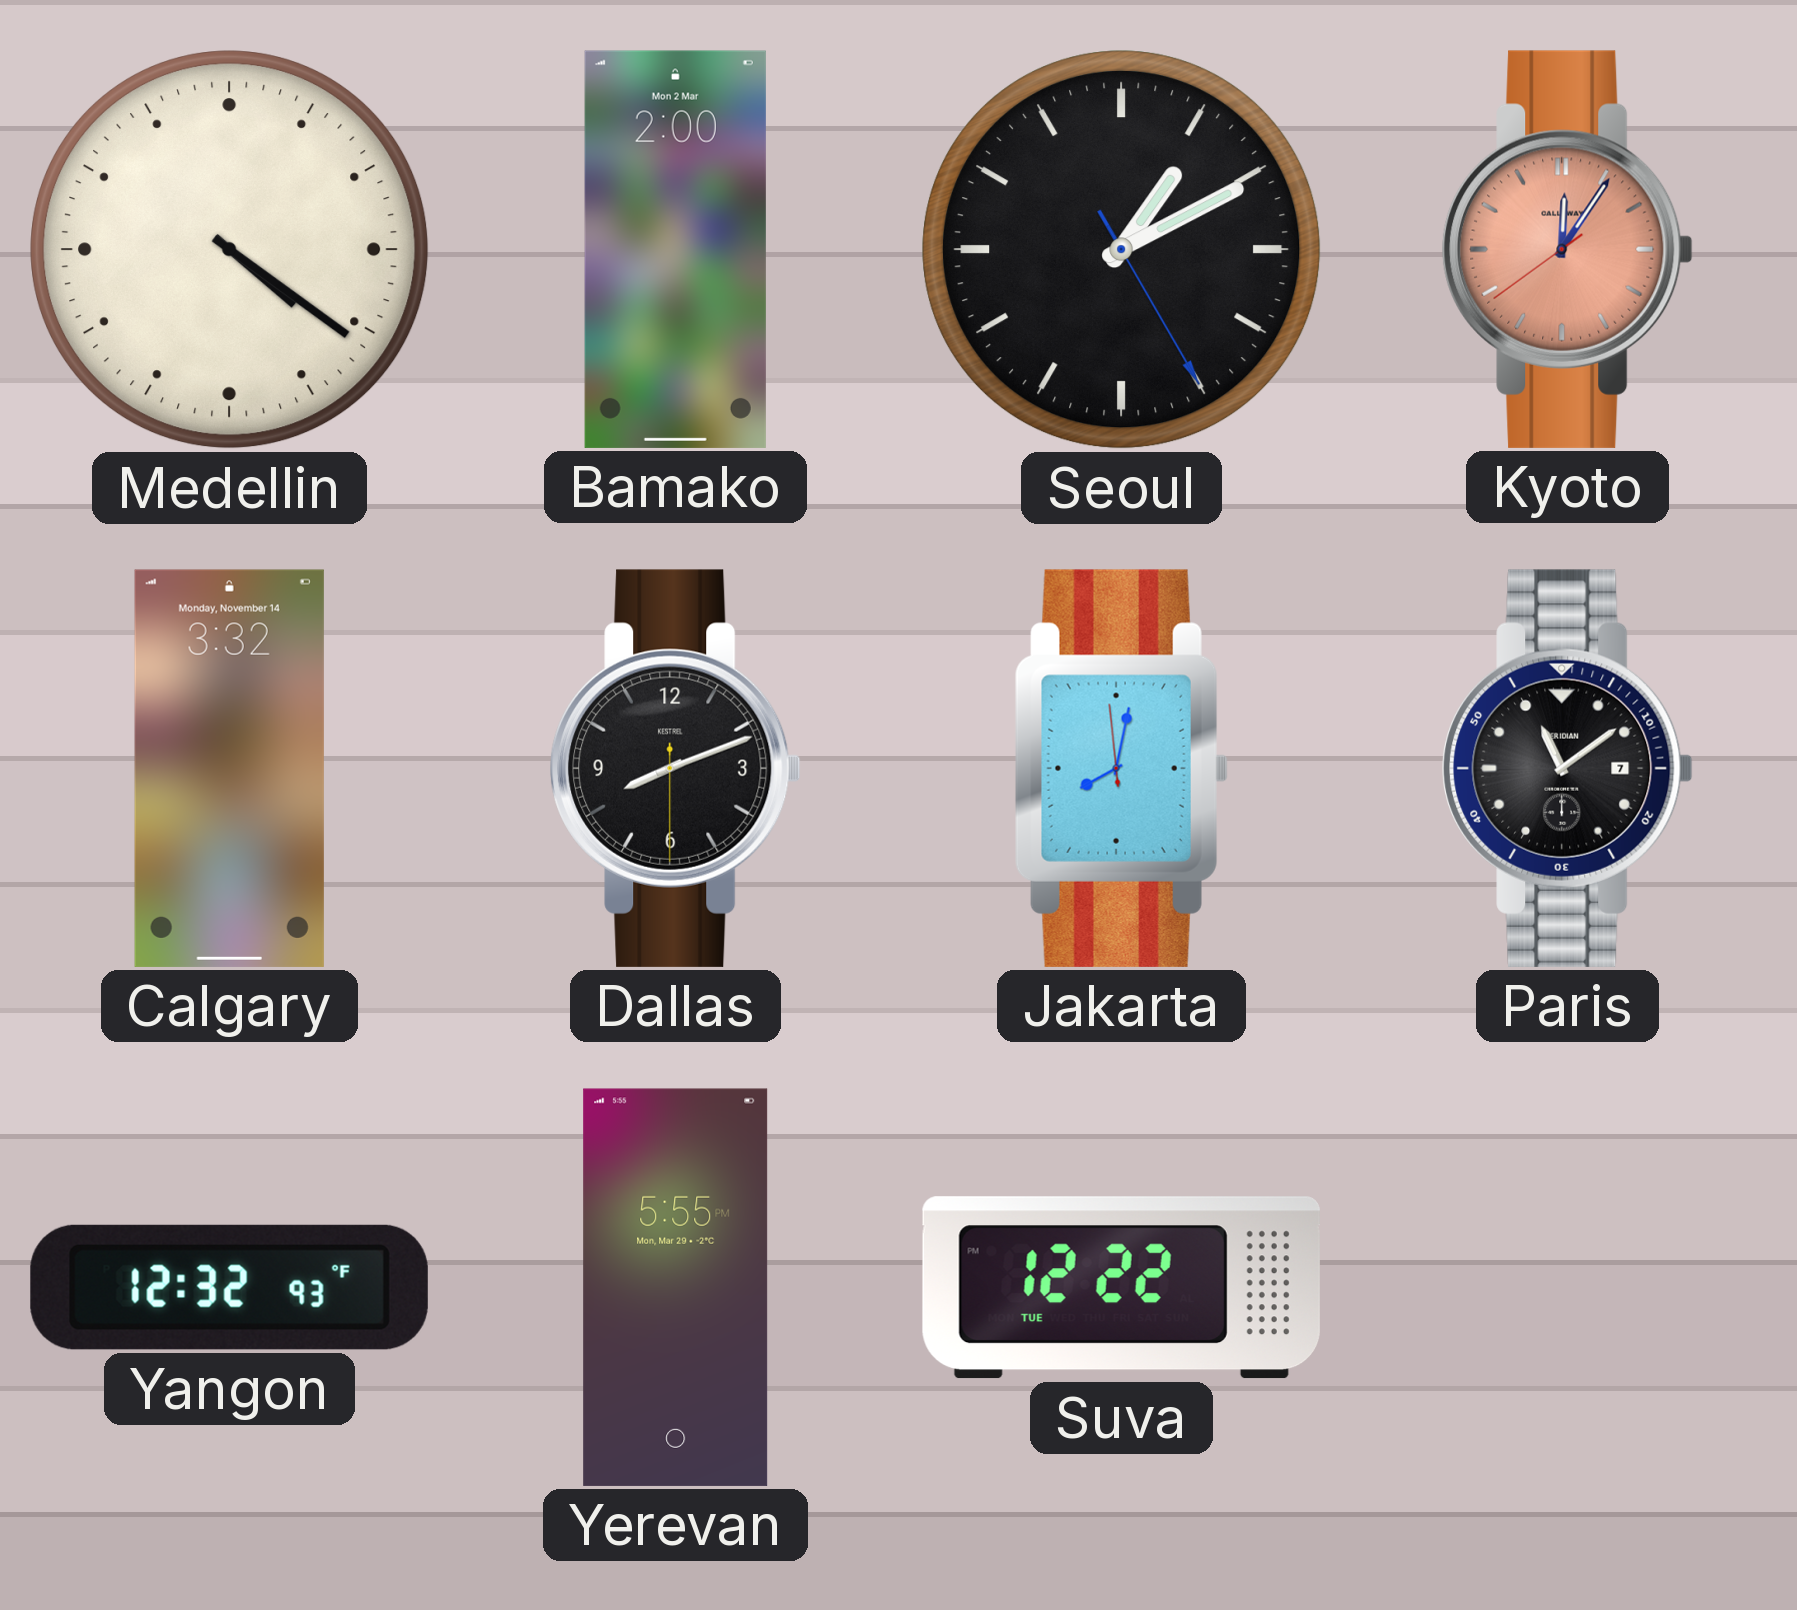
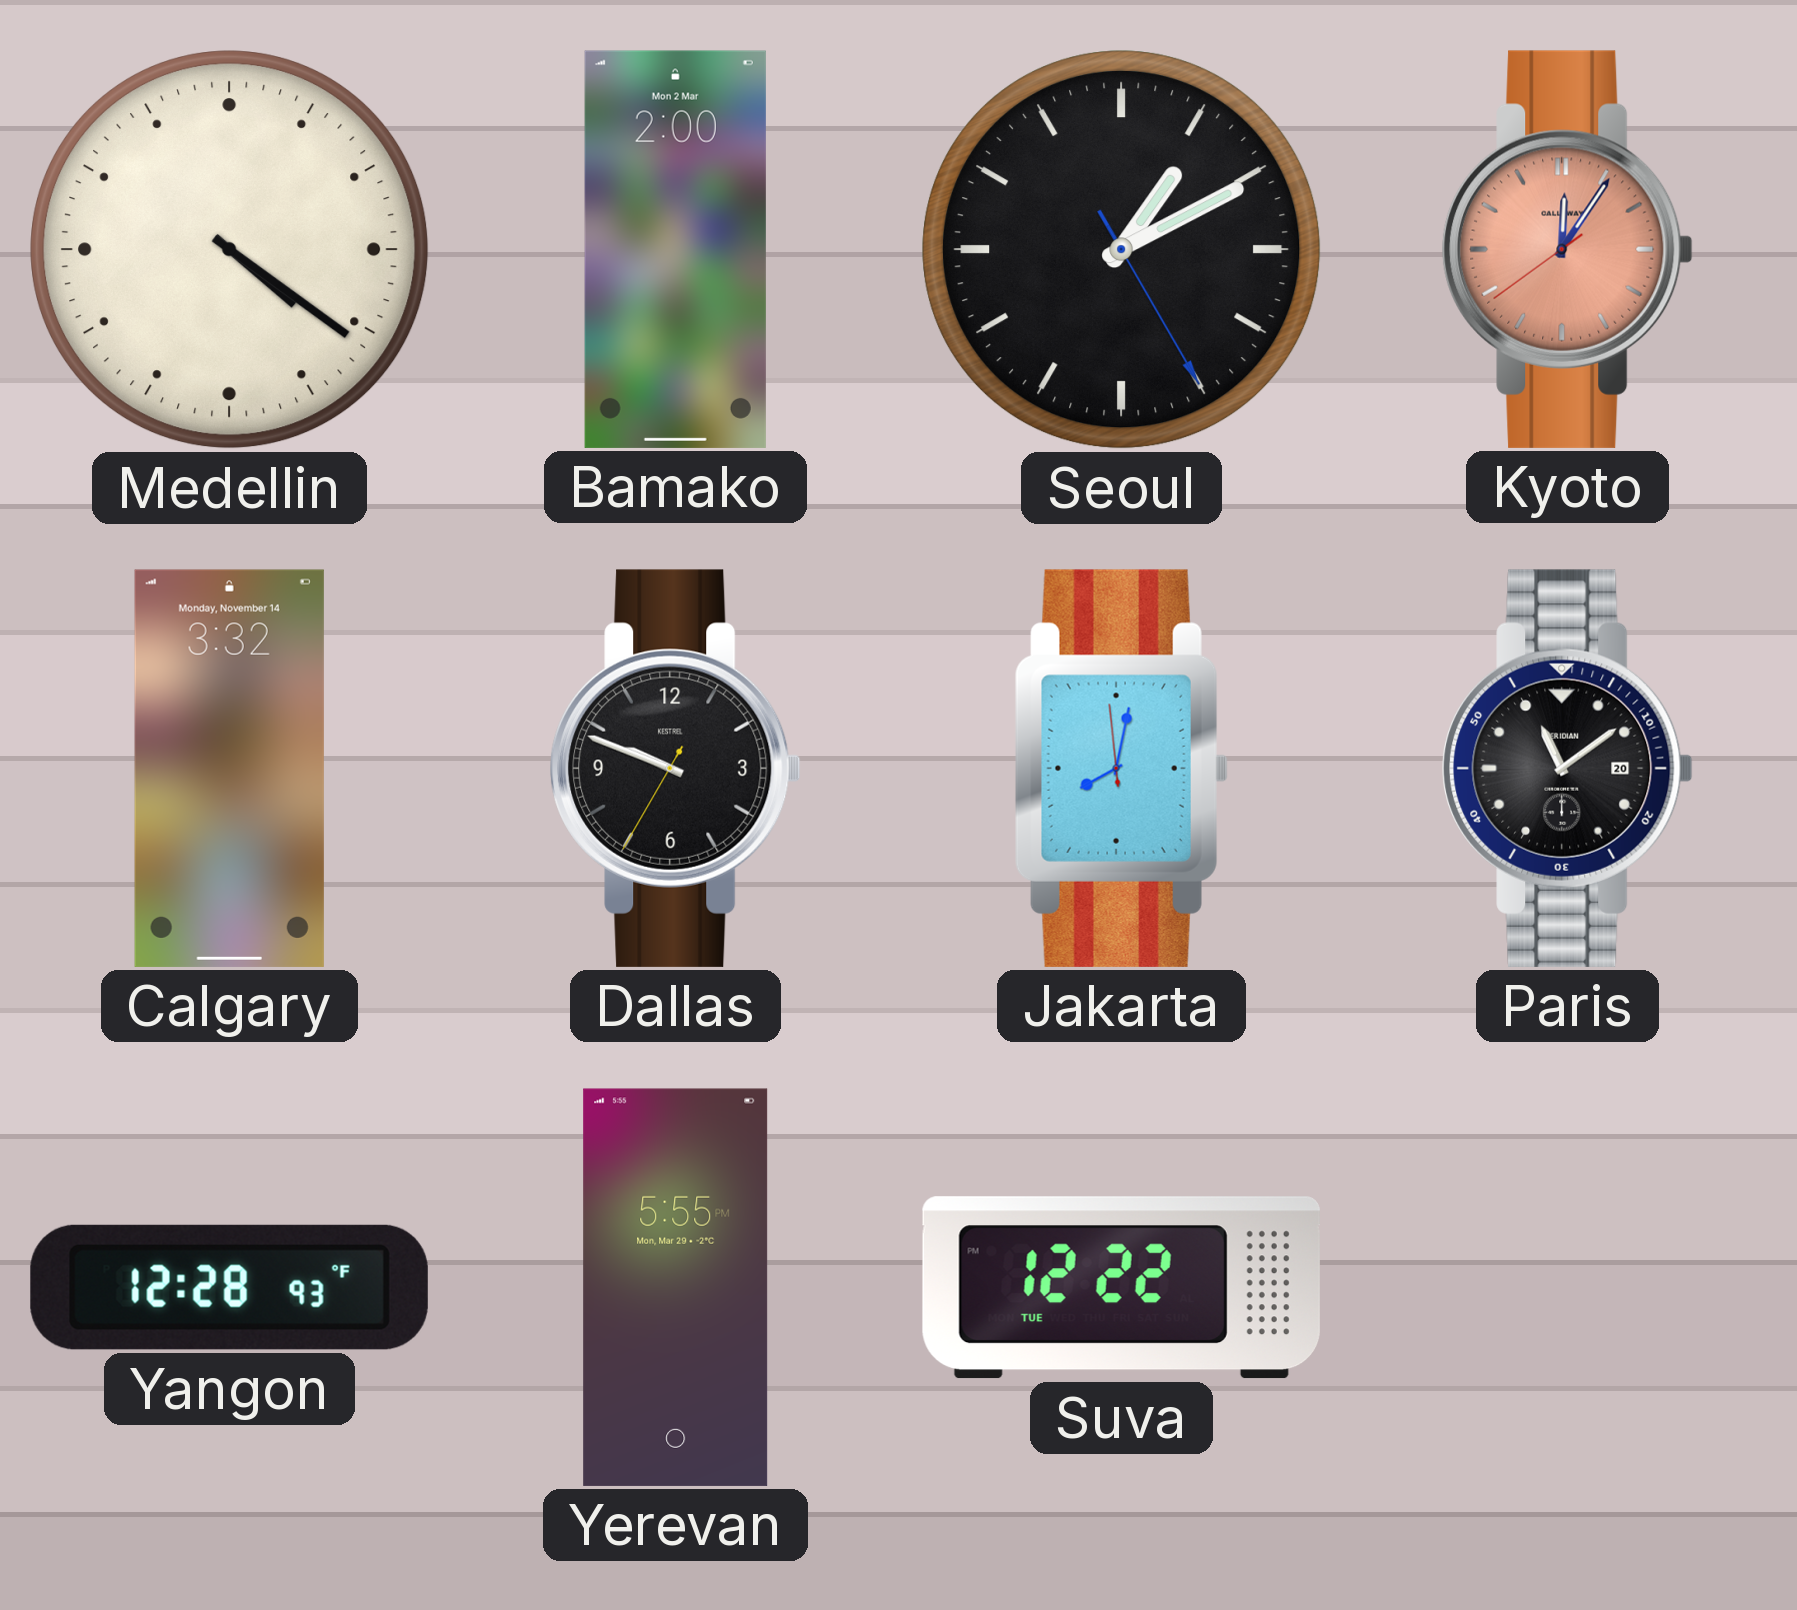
Dallas: 8:11 -> 9:48 (676, 768)
Paris date: 7 -> 20 (1568, 768)
Yangon: 12:32 -> 12:28 (229, 1287)
